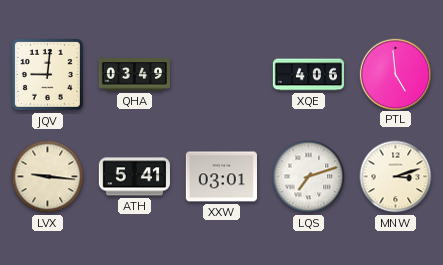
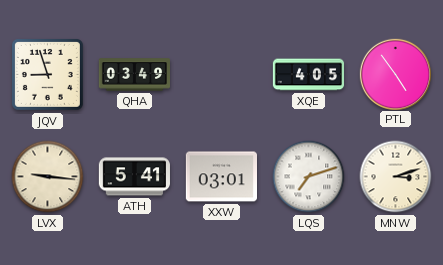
JQV: 9:01 -> 8:57 (47, 74)
XQE: 4:06 -> 4:05 (309, 75)
PTL: 4:59 -> 4:54 (395, 74)
